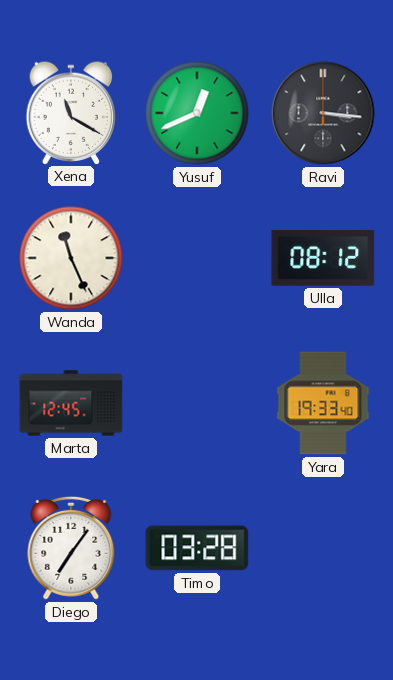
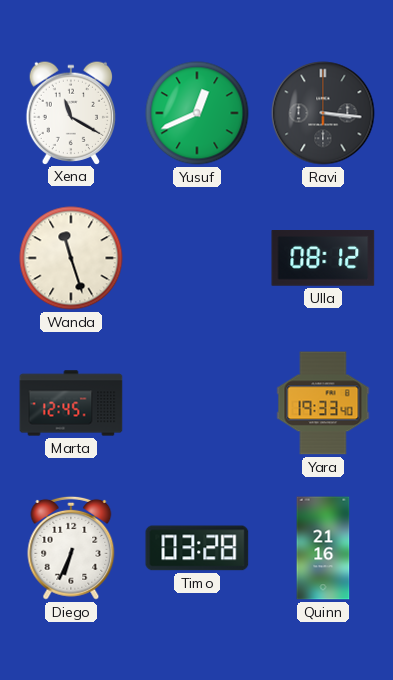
Wanda: 11:26 -> 11:27 (71, 258)
Diego: 7:06 -> 6:34 (71, 548)
Quinn: none -> 21:16 (323, 548)
